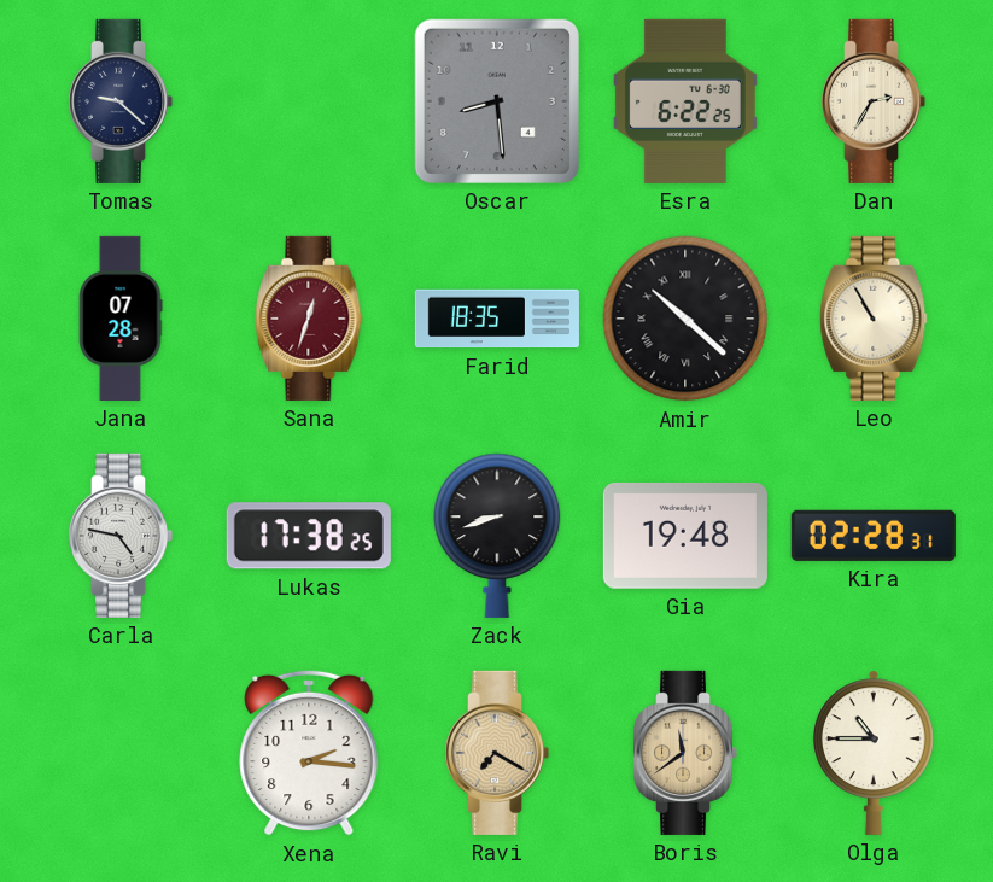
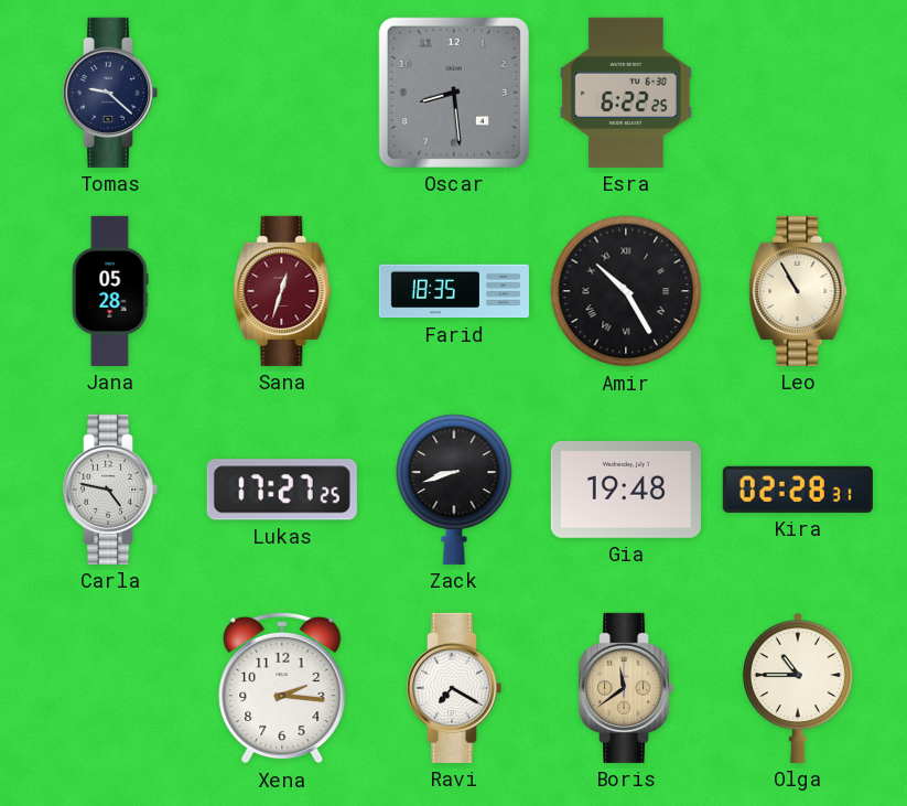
Dan: 2:35 -> none (874, 101)
Jana: 07:28 -> 05:28 (110, 291)
Amir: 10:22 -> 10:25 (626, 291)
Lukas: 17:38 -> 17:27 (282, 490)
Ravi dial: champagne -> white (454, 688)
